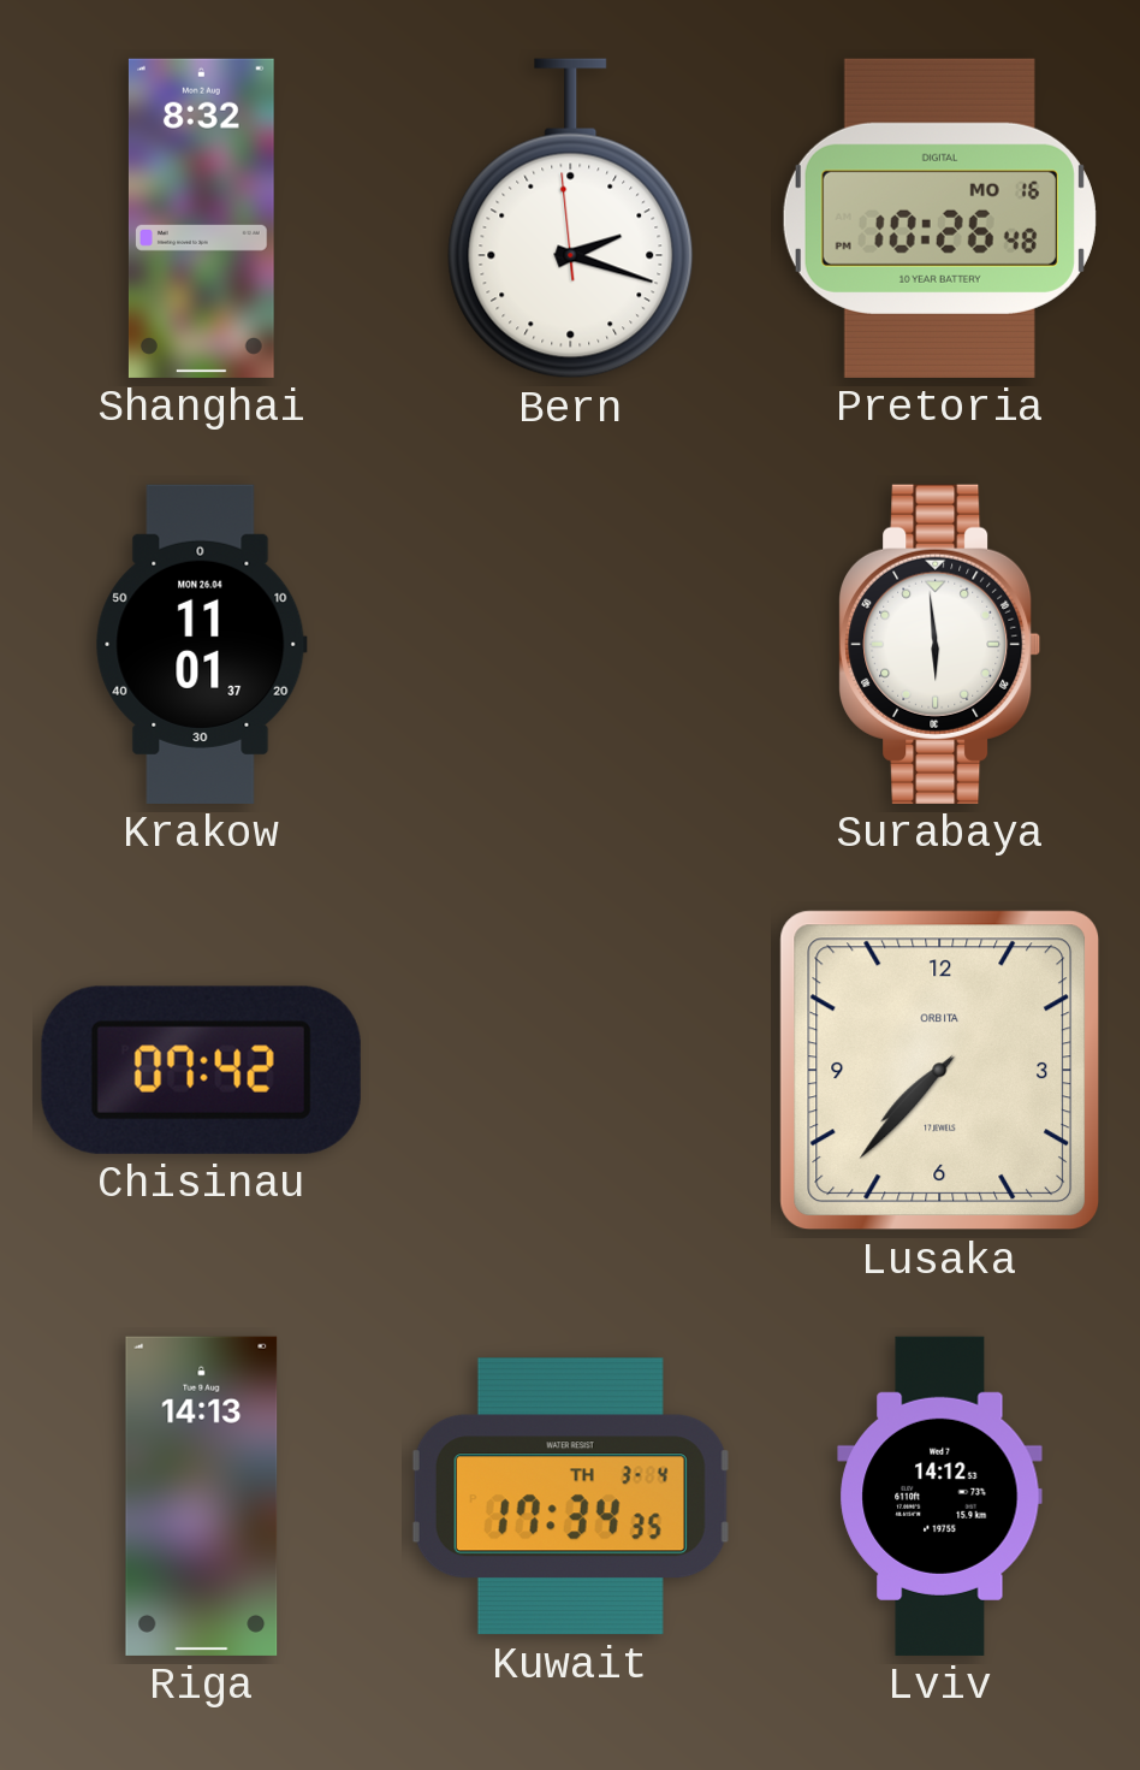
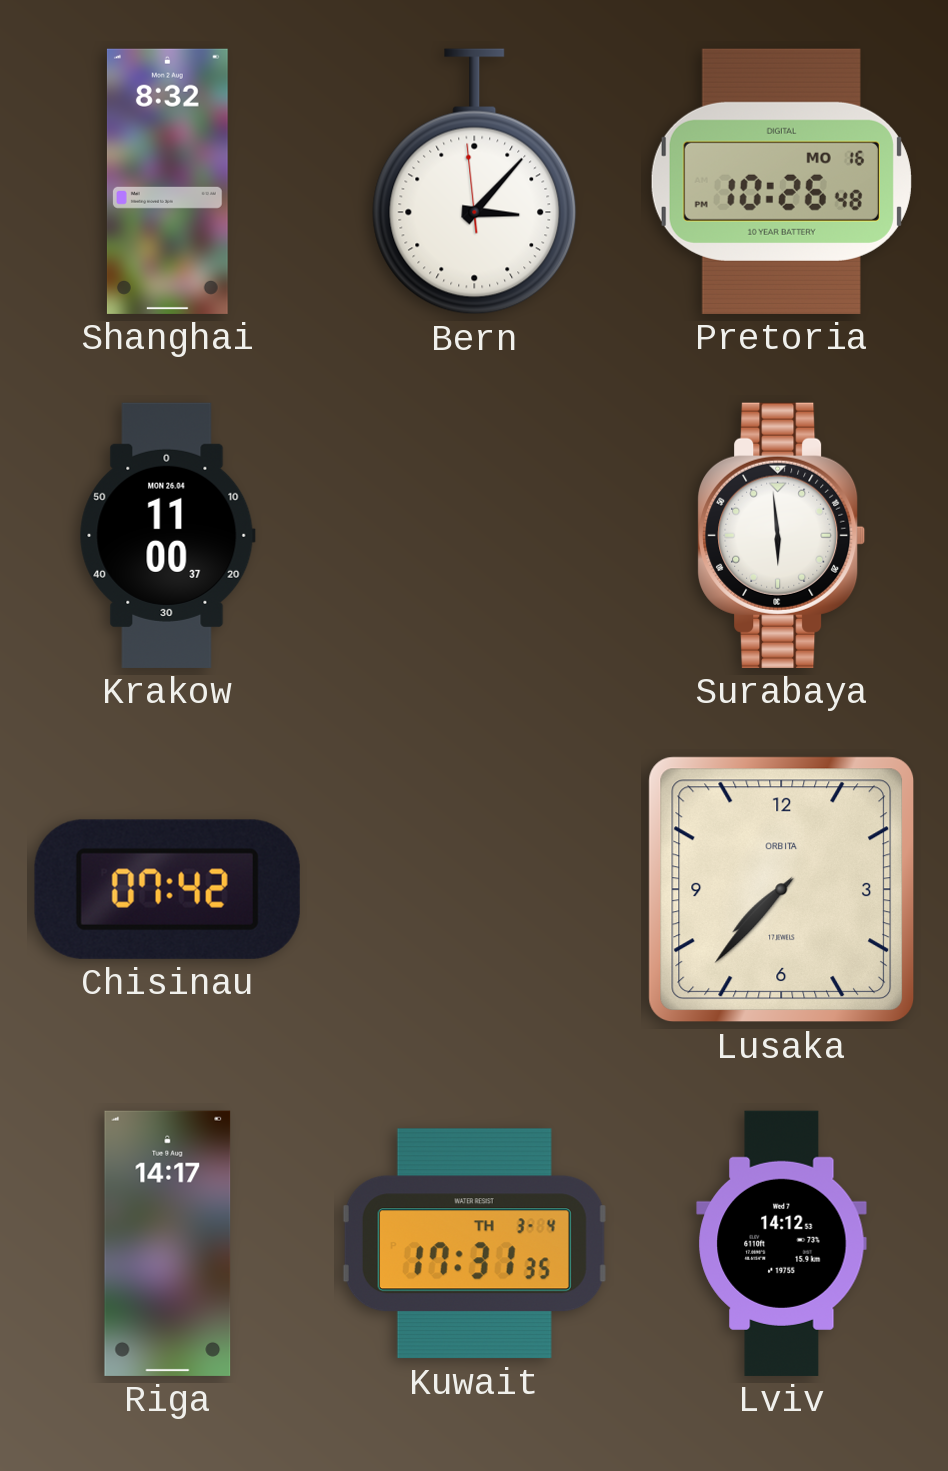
Bern: 2:17 -> 3:06 (475, 182)
Krakow: 11:01 -> 11:00 (167, 535)
Riga: 14:13 -> 14:17 (168, 1243)
Kuwait: 17:34 -> 17:31 (474, 1244)
